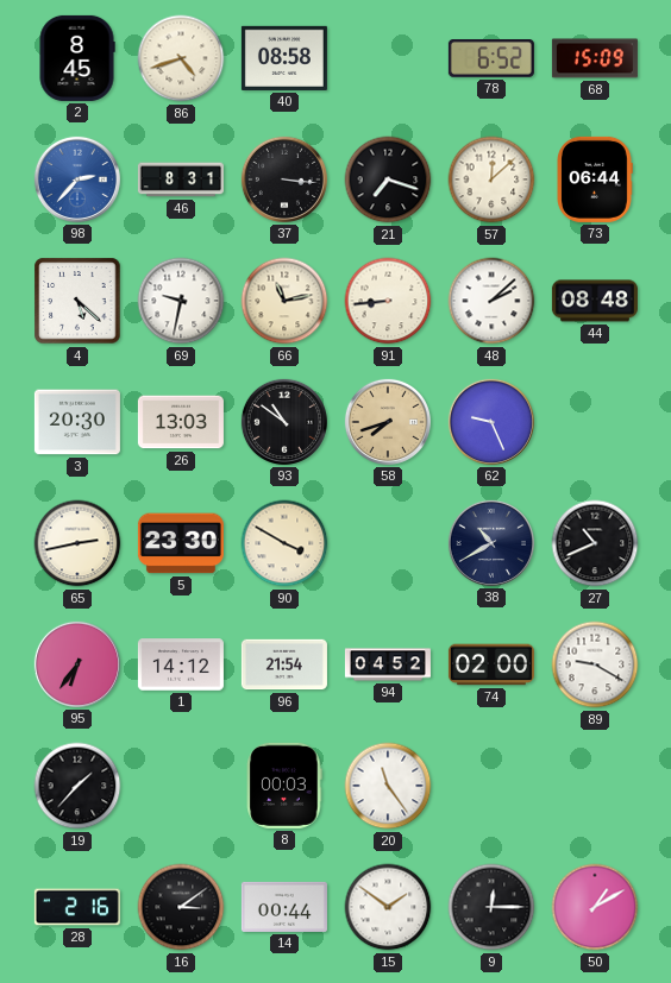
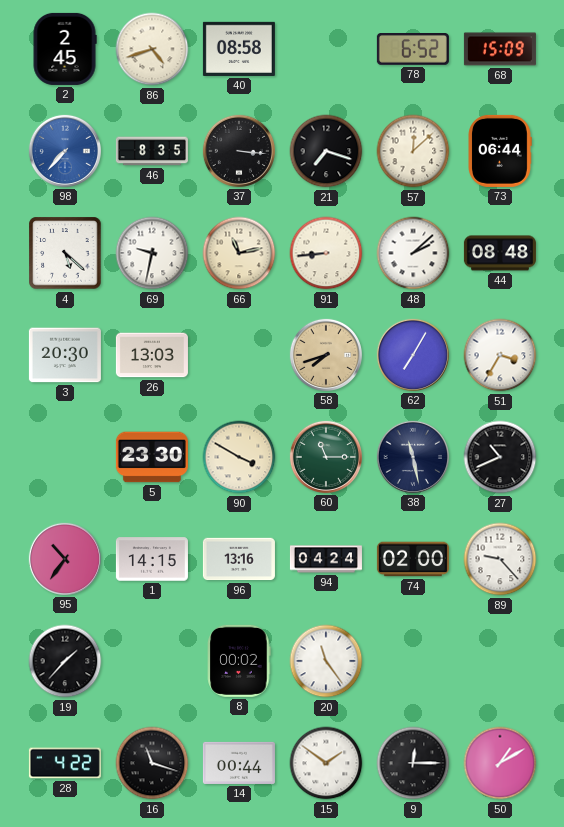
2: 8:45 -> 2:45 (65, 49)
98: 2:37 -> 7:37 (65, 151)
46: 8:31 -> 8:35 (152, 151)
93: 10:51 -> none (284, 422)
62: 9:26 -> 7:05 (413, 355)
51: none -> 3:35 (500, 355)
65: 2:43 -> none (77, 543)
60: none -> 11:15 (326, 457)
38: 10:40 -> 11:28 (413, 457)
95: 6:36 -> 10:36 (65, 559)
1: 14:12 -> 14:15 (152, 559)
96: 21:54 -> 13:16 (239, 559)
94: 04:52 -> 04:24 (326, 559)
89: 9:20 -> 9:23 (500, 559)
8: 00:03 -> 00:02 (239, 661)
28: 2:16 -> 4:22 (65, 763)
16: 3:09 -> 11:18 (152, 763)
